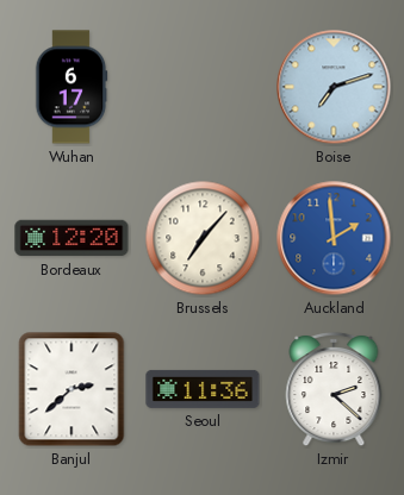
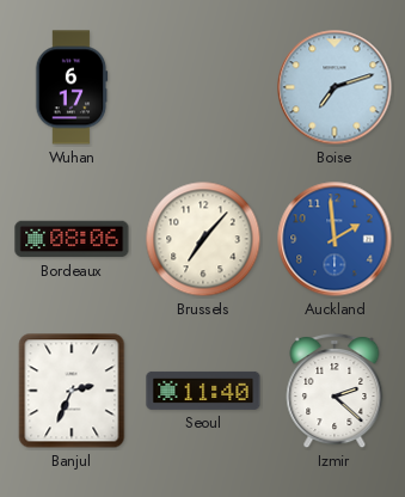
Bordeaux: 12:20 -> 08:06 (72, 239)
Banjul: 2:38 -> 2:34 (72, 391)
Seoul: 11:36 -> 11:40 (203, 391)
